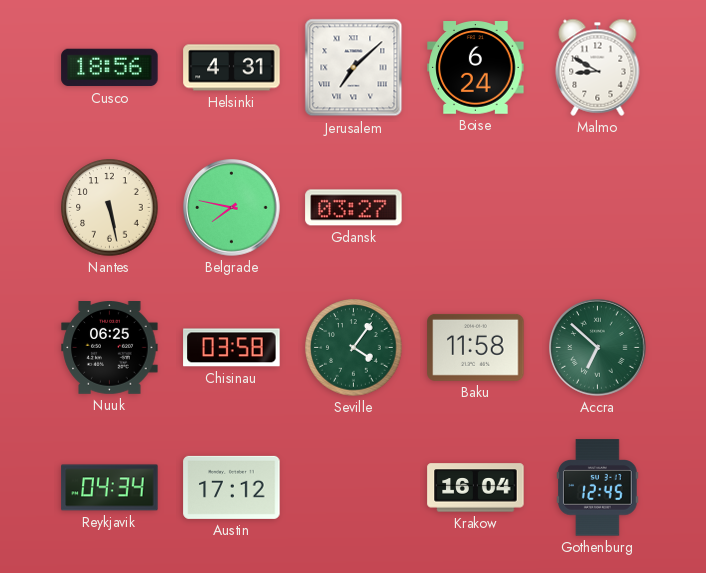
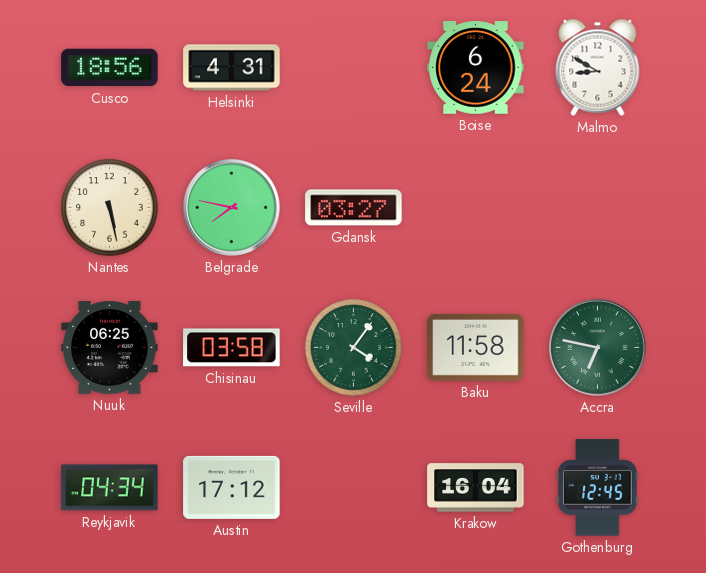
Jerusalem: 7:08 -> none (354, 68)
Accra: 6:52 -> 6:47 (598, 348)
